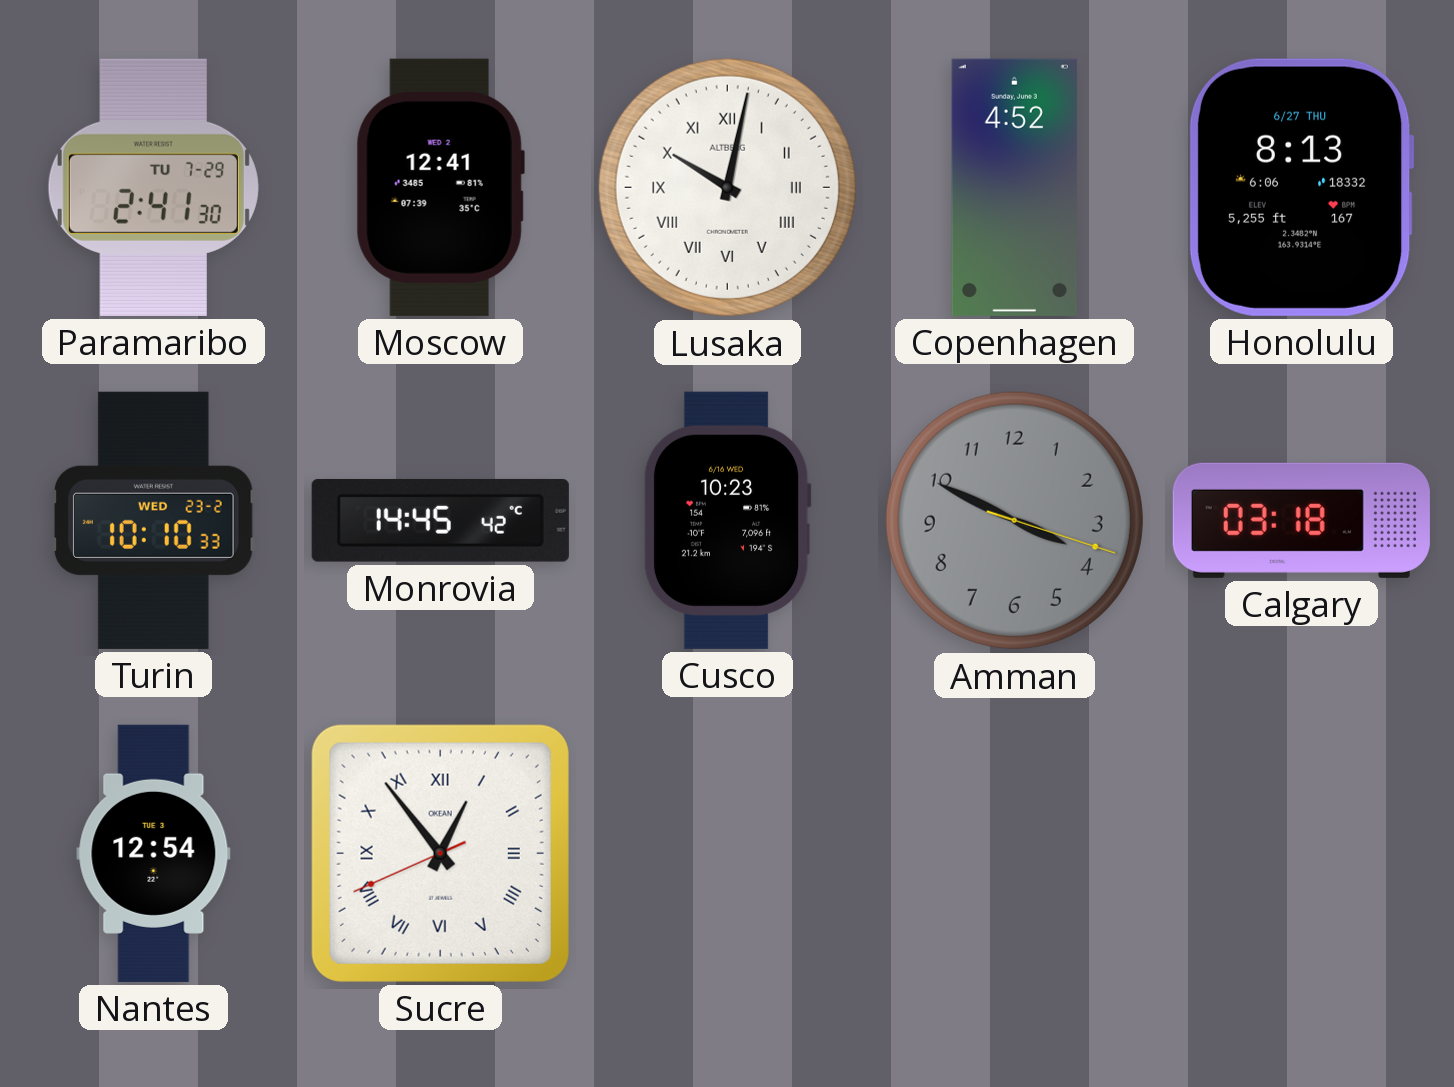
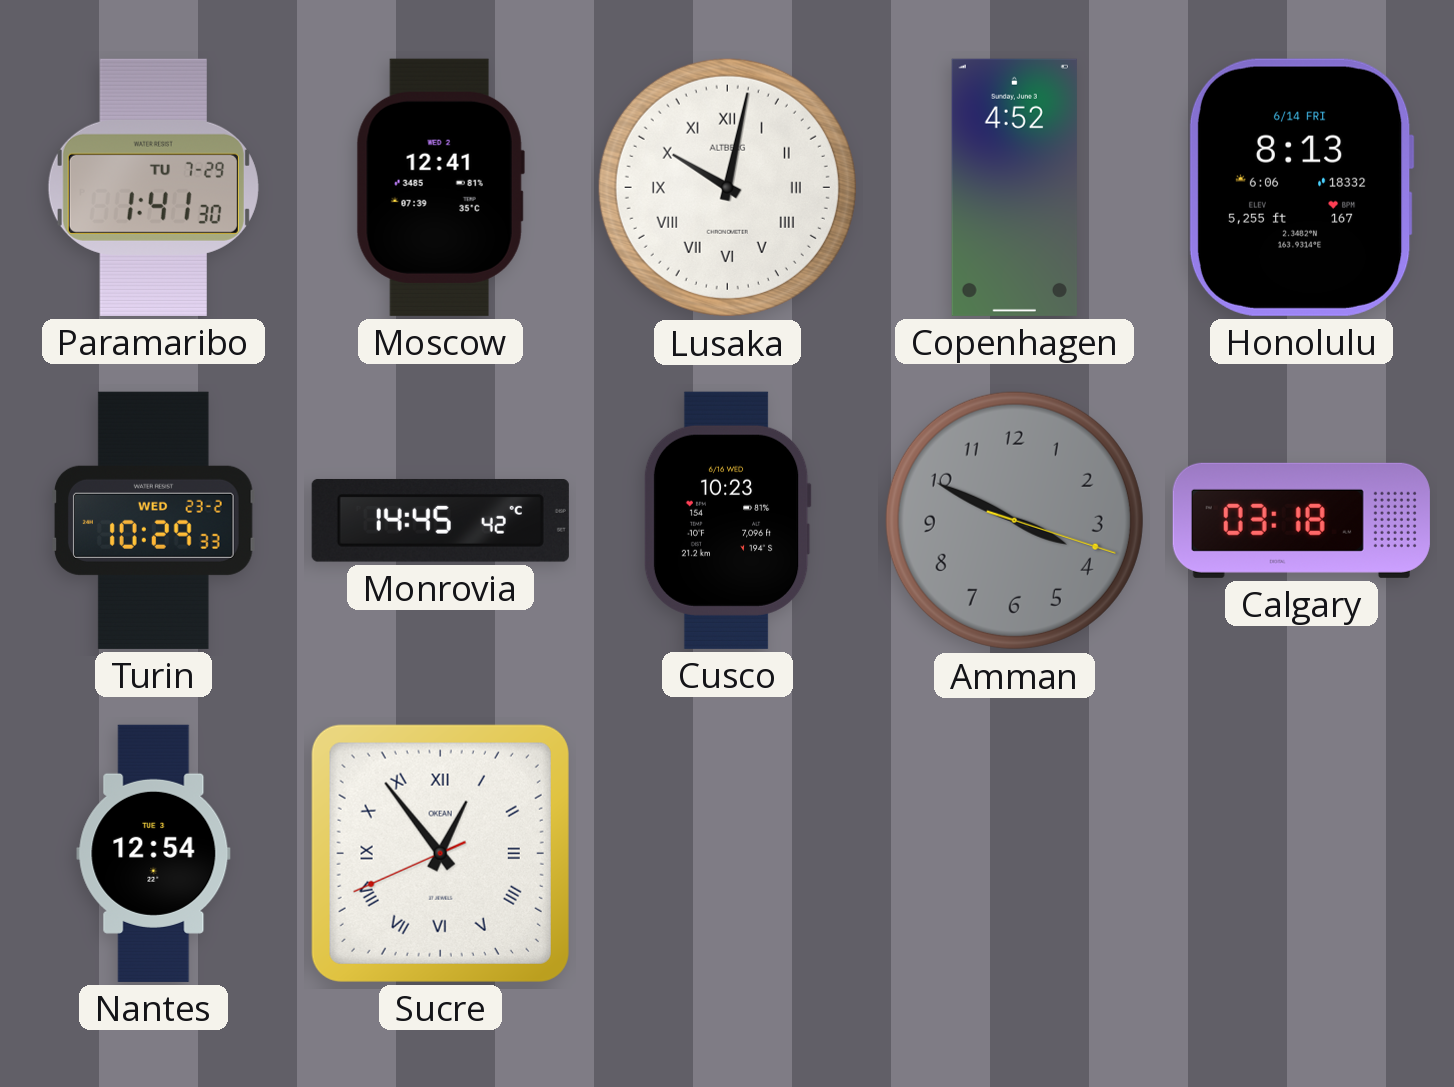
Paramaribo: 2:41 -> 1:41 (153, 187)
Honolulu date: 6/27 THU -> 6/14 FRI (1301, 187)
Turin: 10:10 -> 10:29 (154, 520)
